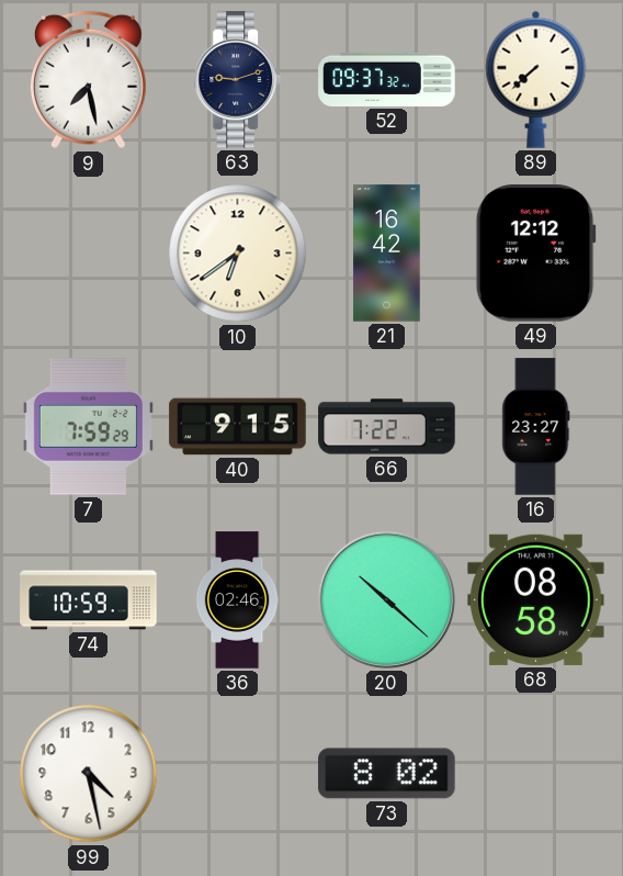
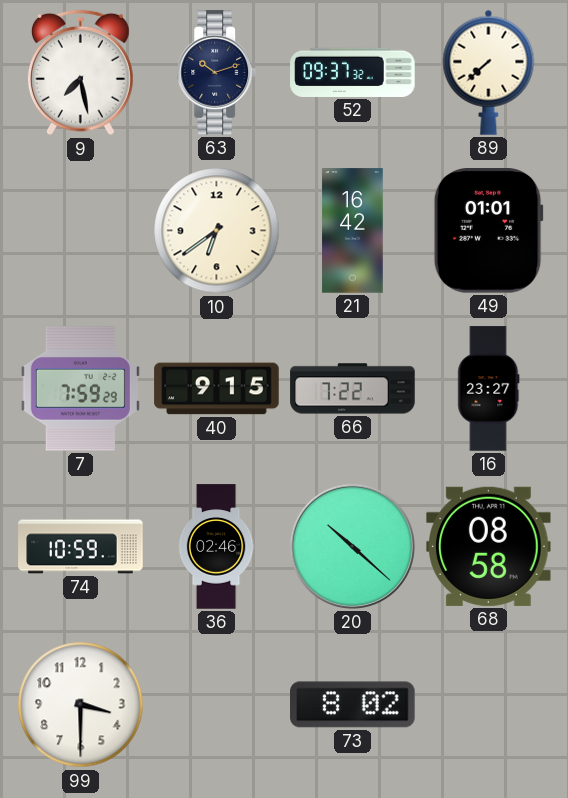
63: 9:12 -> 10:12 (217, 73)
49: 12:12 -> 01:01 (488, 231)
99: 4:28 -> 3:30 (81, 705)
